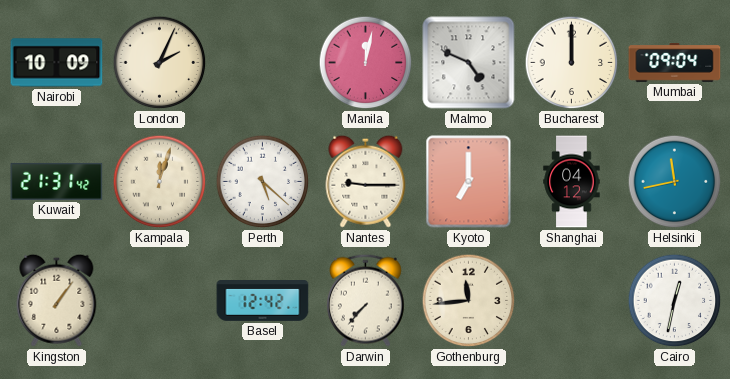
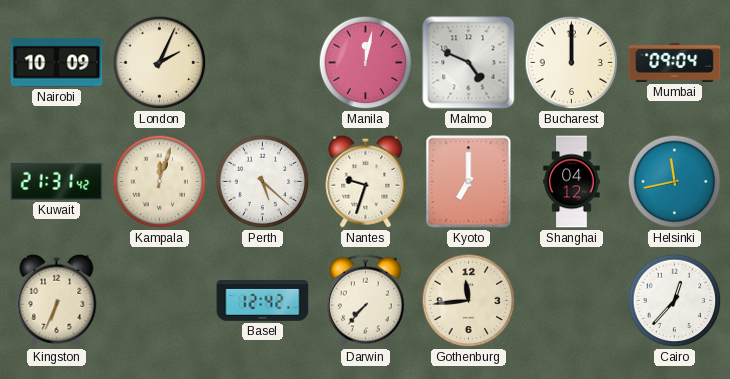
Nantes: 9:15 -> 9:33 (366, 181)
Kingston: 1:06 -> 6:34 (57, 300)
Cairo: 12:32 -> 12:37 (675, 301)
